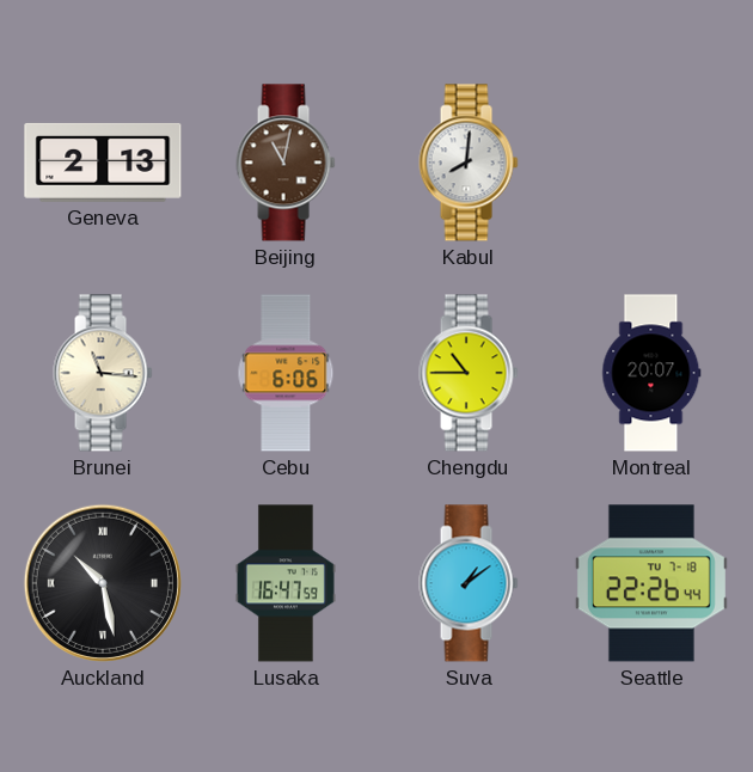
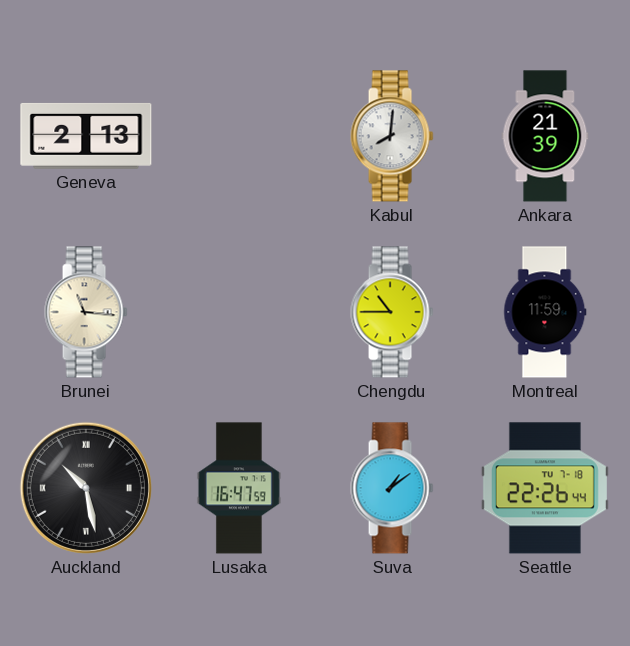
Beijing: 11:02 -> none (286, 163)
Ankara: none -> 21:39 (545, 136)
Cebu: 6:06 -> none (286, 373)
Montreal: 20:07 -> 11:59 (545, 312)
